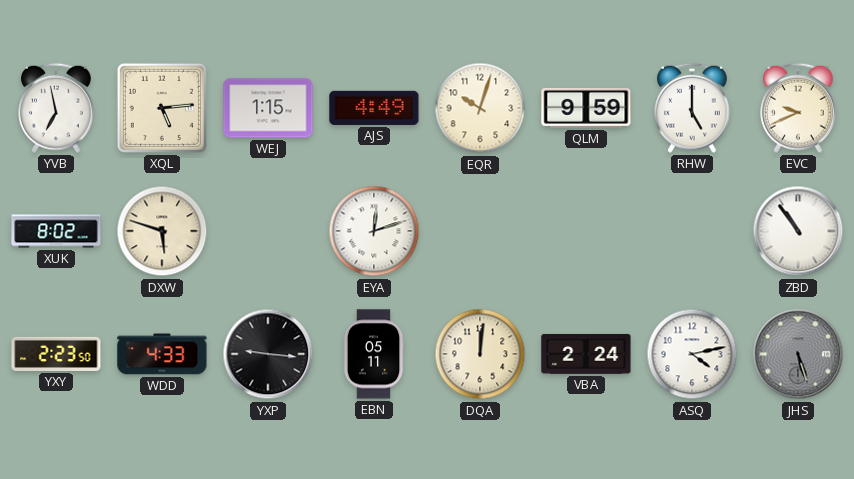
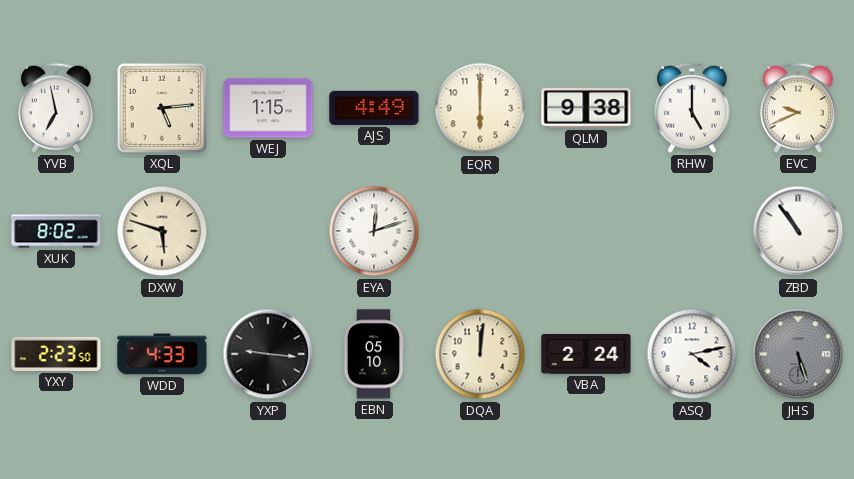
EQR: 10:03 -> 6:00 (480, 108)
QLM: 9:59 -> 9:38 (586, 108)
EBN: 05:11 -> 05:10 (374, 354)
